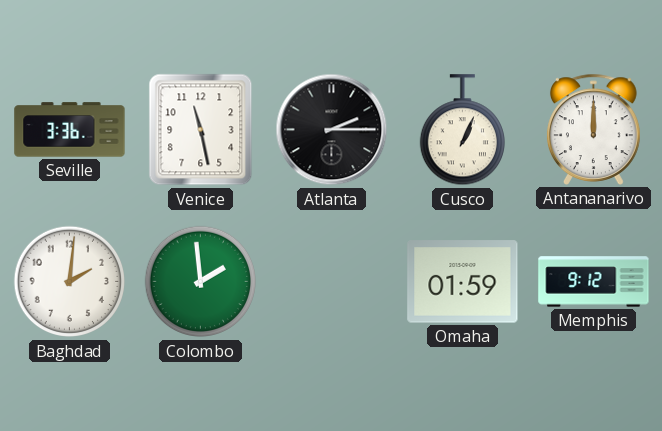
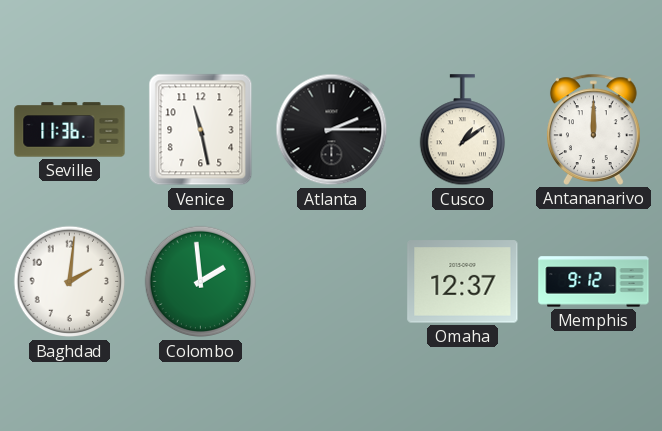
Seville: 3:36 -> 11:36 (70, 130)
Cusco: 1:04 -> 1:09 (462, 130)
Omaha: 01:59 -> 12:37 (463, 282)
